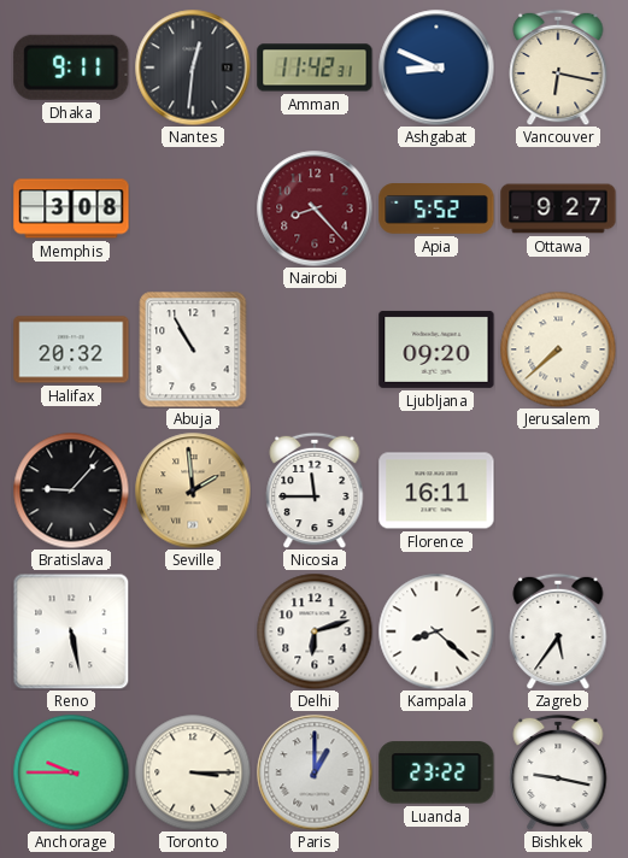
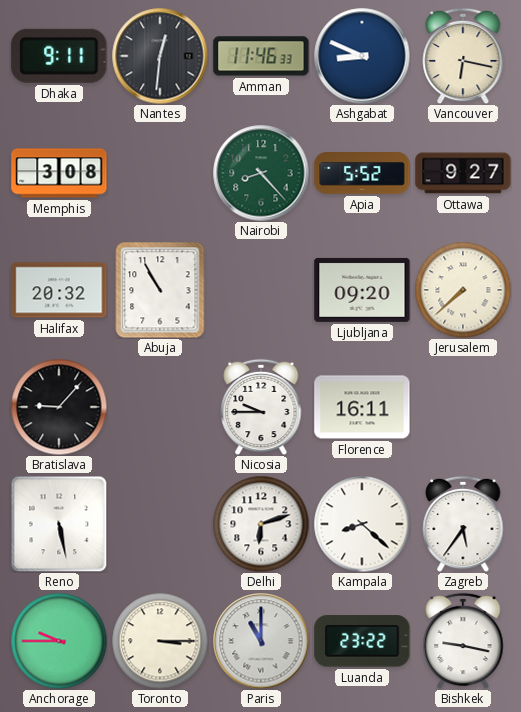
Amman: 11:42 -> 11:46 (261, 56)
Nairobi dial: burgundy -> green (261, 173)
Seville: 1:59 -> none (193, 490)
Nicosia: 11:45 -> 9:45 (261, 407)
Paris: 1:00 -> 11:00 (261, 641)
